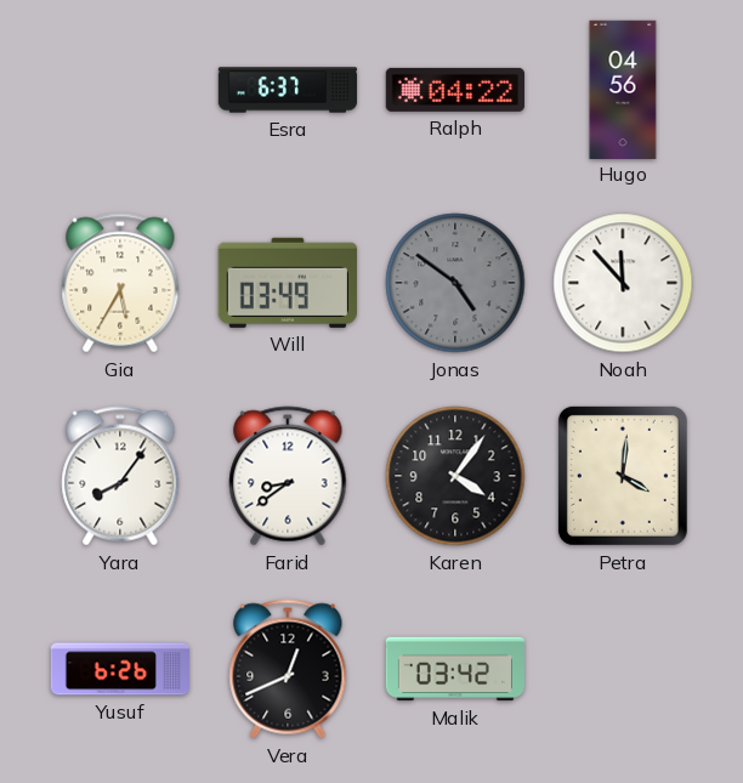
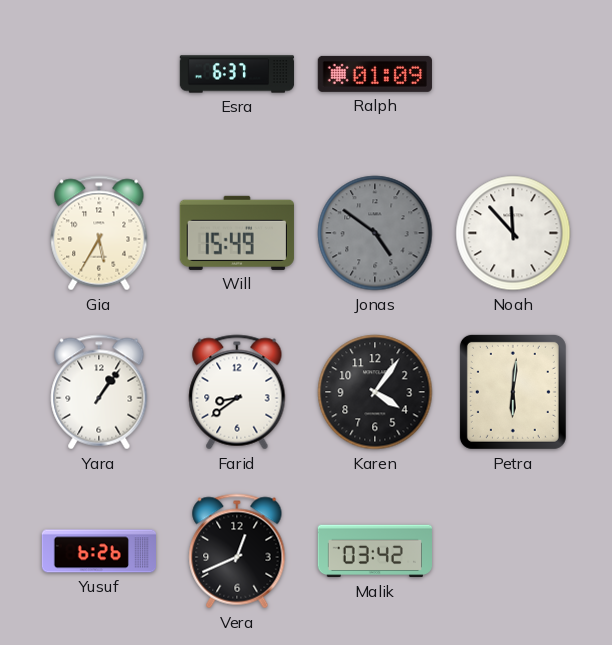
Ralph: 04:22 -> 01:09 (374, 74)
Hugo: 04:56 -> none (623, 89)
Will: 03:49 -> 15:49 (237, 233)
Yara: 8:06 -> 1:06 (99, 392)
Petra: 4:01 -> 6:01 (513, 392)
